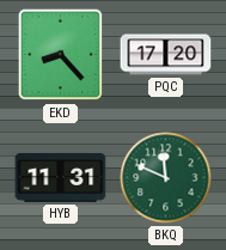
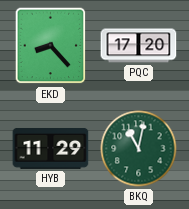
HYB: 11:31 -> 11:29 (51, 148)
BKQ: 11:49 -> 11:02 (139, 149)
